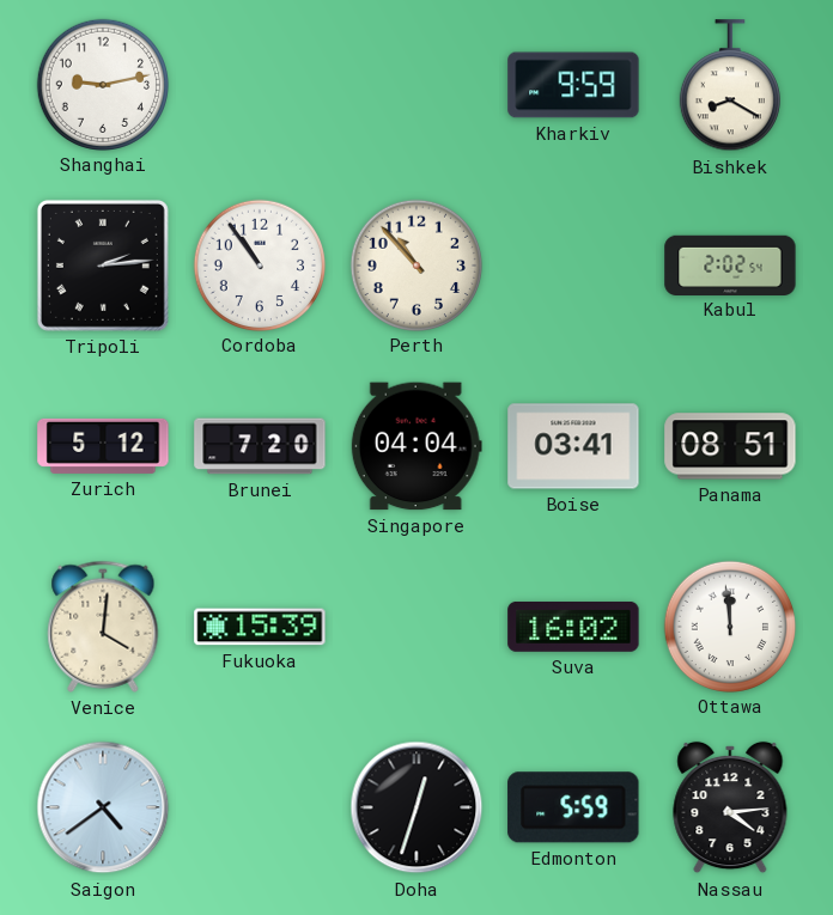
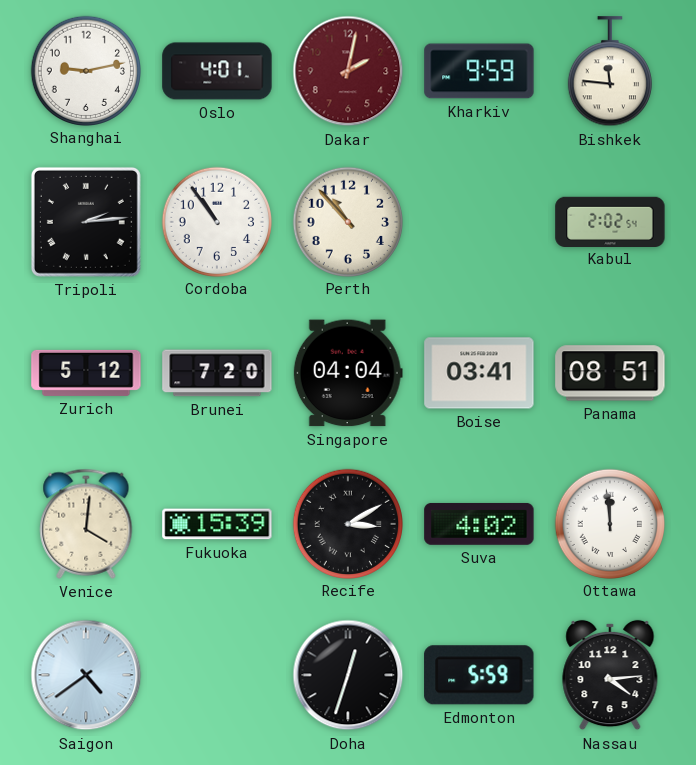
Oslo: none -> 4:01 (217, 71)
Dakar: none -> 2:02 (348, 71)
Bishkek: 8:20 -> 11:46 (610, 72)
Recife: none -> 3:10 (347, 523)
Suva: 16:02 -> 4:02 (479, 524)
